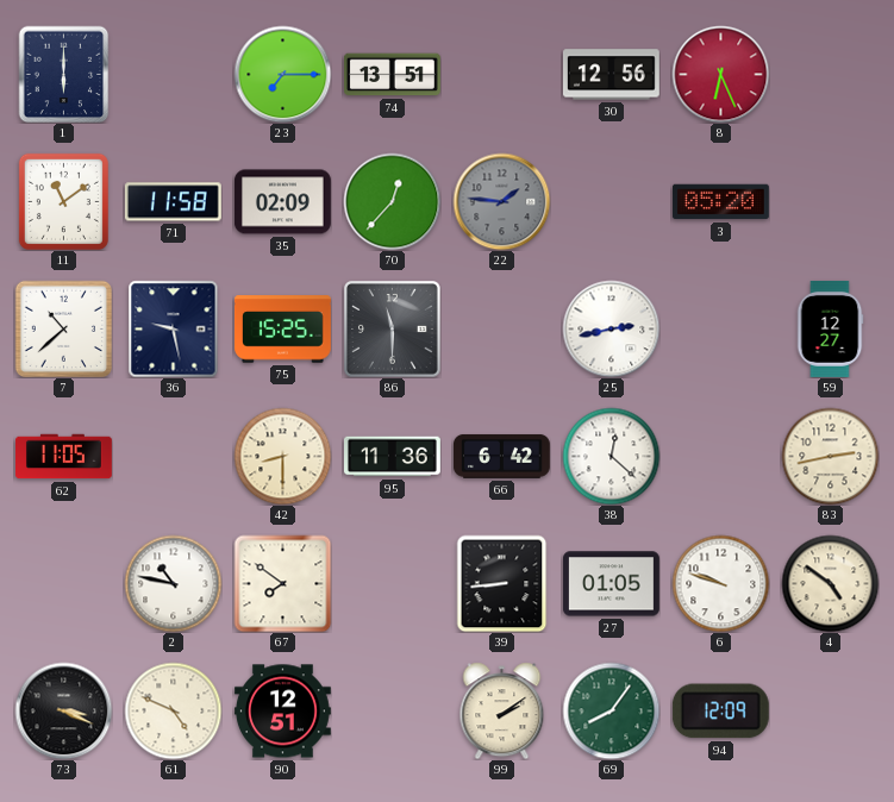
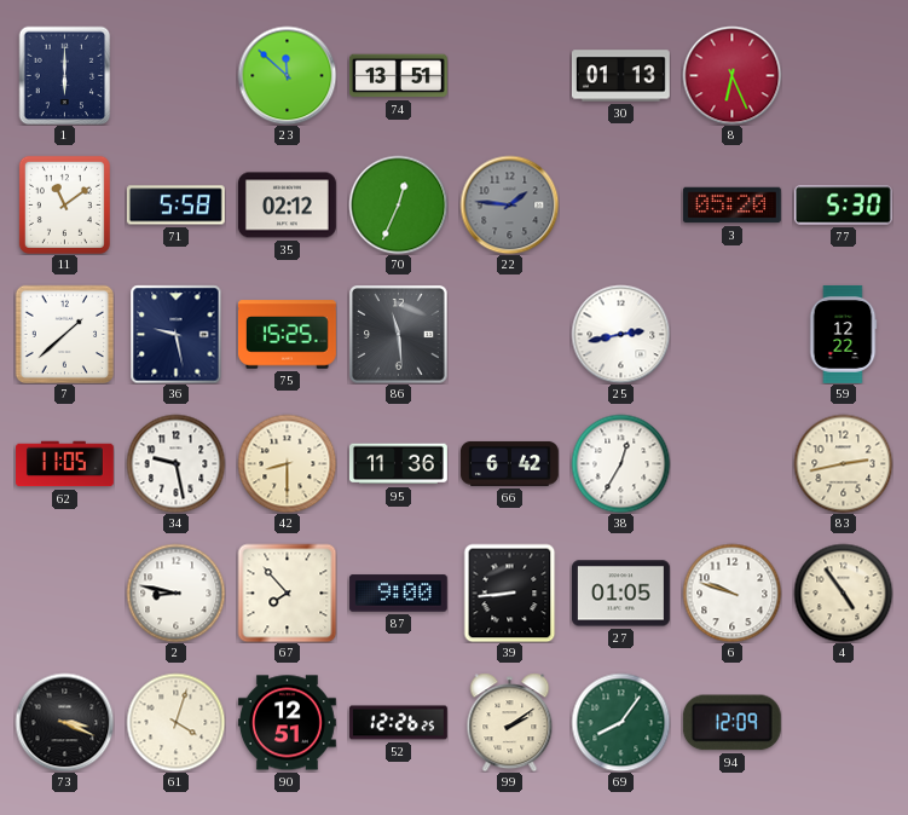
23: 7:15 -> 11:52 (287, 75)
30: 12:56 -> 01:13 (620, 76)
71: 11:58 -> 5:58 (175, 206)
35: 02:09 -> 02:12 (287, 206)
70: 12:37 -> 12:34 (398, 204)
77: none -> 5:30 (843, 206)
7: 10:38 -> 1:38 (64, 334)
86: 11:30 -> 11:29 (399, 335)
59: 12:27 -> 12:22 (843, 334)
34: none -> 9:28 (175, 463)
38: 12:22 -> 12:35 (620, 463)
2: 10:47 -> 8:47 (175, 593)
67: 7:51 -> 7:53 (287, 593)
87: none -> 9:00 (398, 594)
4: 4:51 -> 4:54 (843, 593)
61: 4:49 -> 4:03 (175, 722)
52: none -> 12:26 (398, 723)
